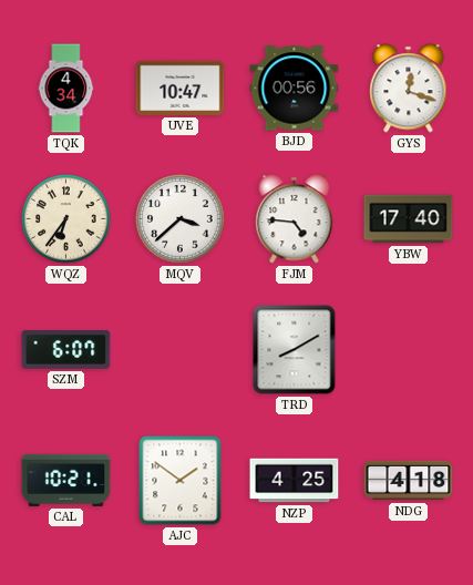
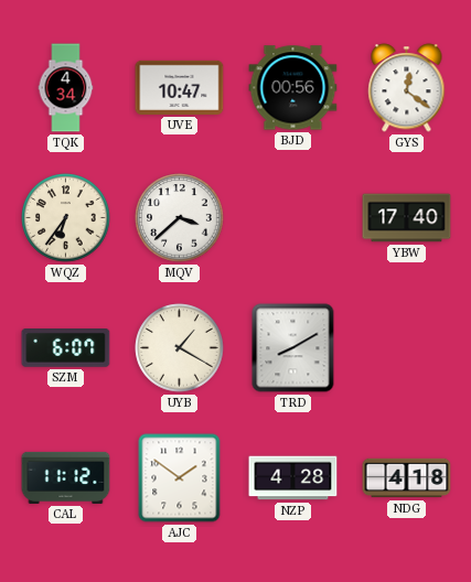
GYS: 12:18 -> 12:21 (407, 88)
FJM: 4:46 -> none (295, 219)
UYB: none -> 1:20 (180, 348)
CAL: 10:21 -> 11:12 (66, 477)
NZP: 4:25 -> 4:28 (293, 478)
